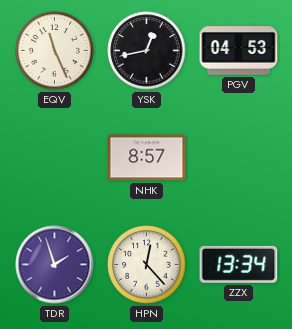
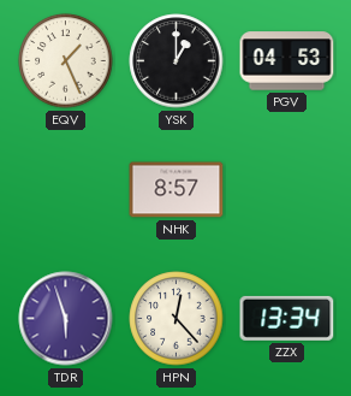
EQV: 11:26 -> 1:26 (66, 61)
YSK: 12:43 -> 1:00 (177, 61)
TDR: 1:57 -> 5:57 (66, 319)
